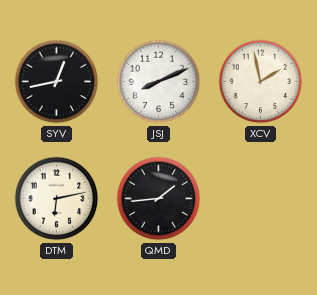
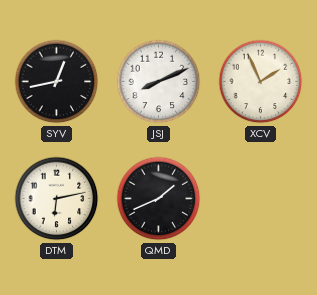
XCV: 1:58 -> 1:56 (261, 82)
QMD: 1:44 -> 1:41 (159, 199)
